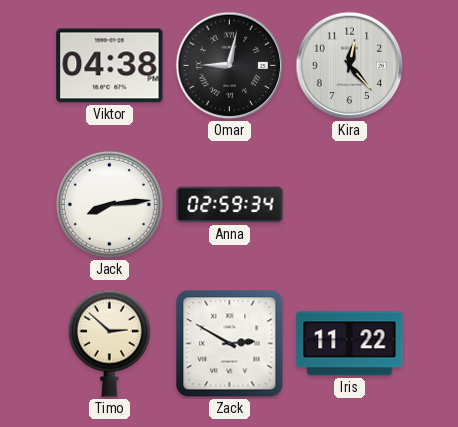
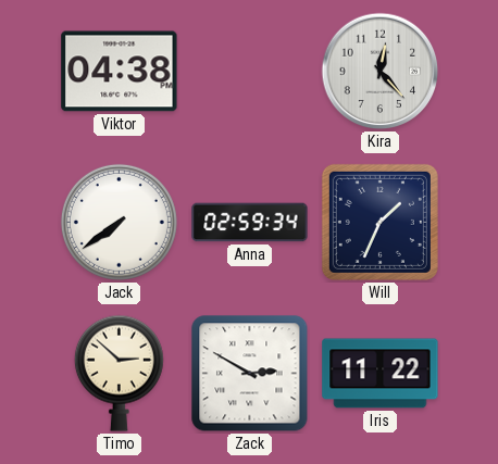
Omar: 9:02 -> none (230, 66)
Jack: 8:14 -> 7:39 (119, 222)
Will: none -> 1:34 (379, 222)
